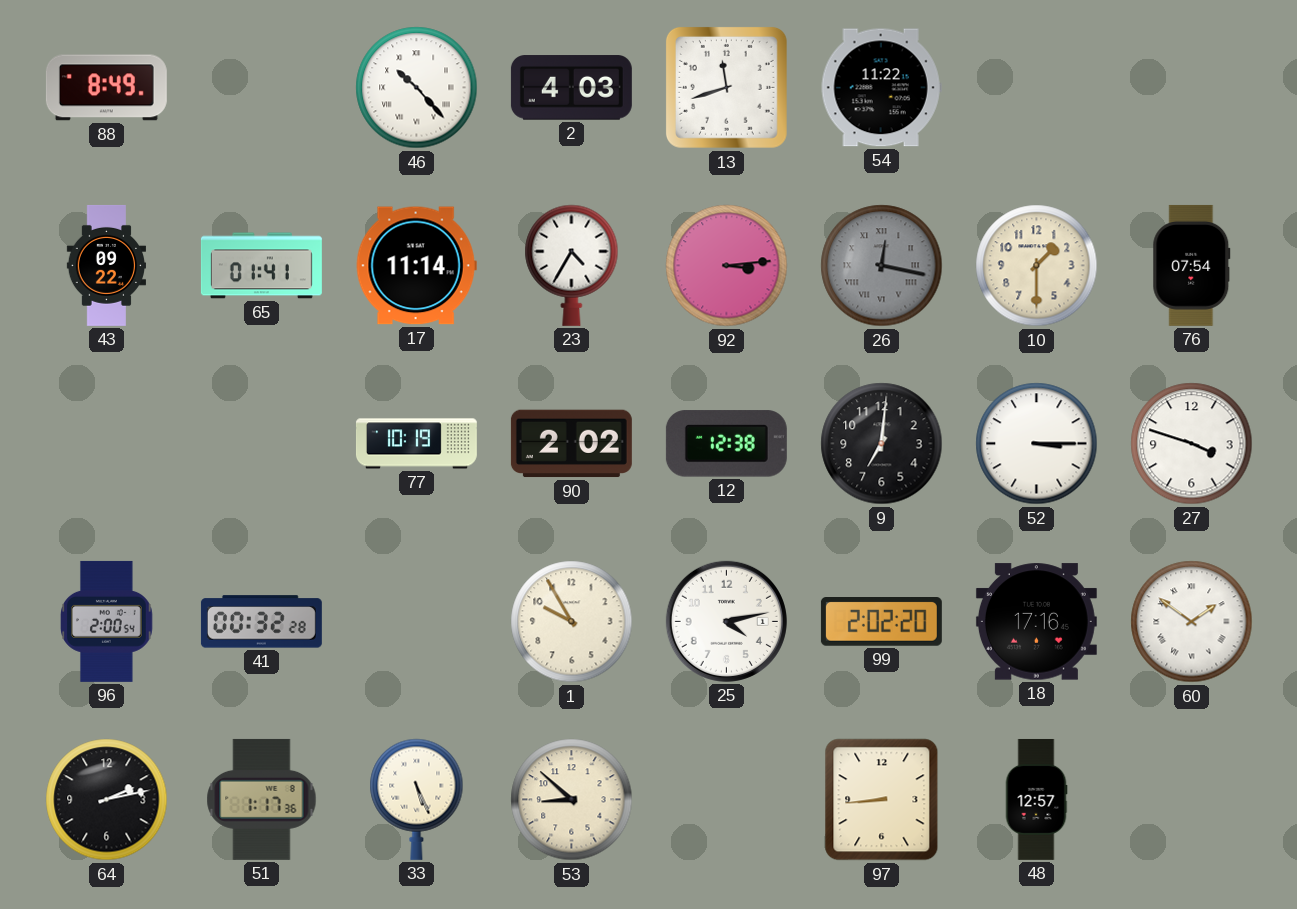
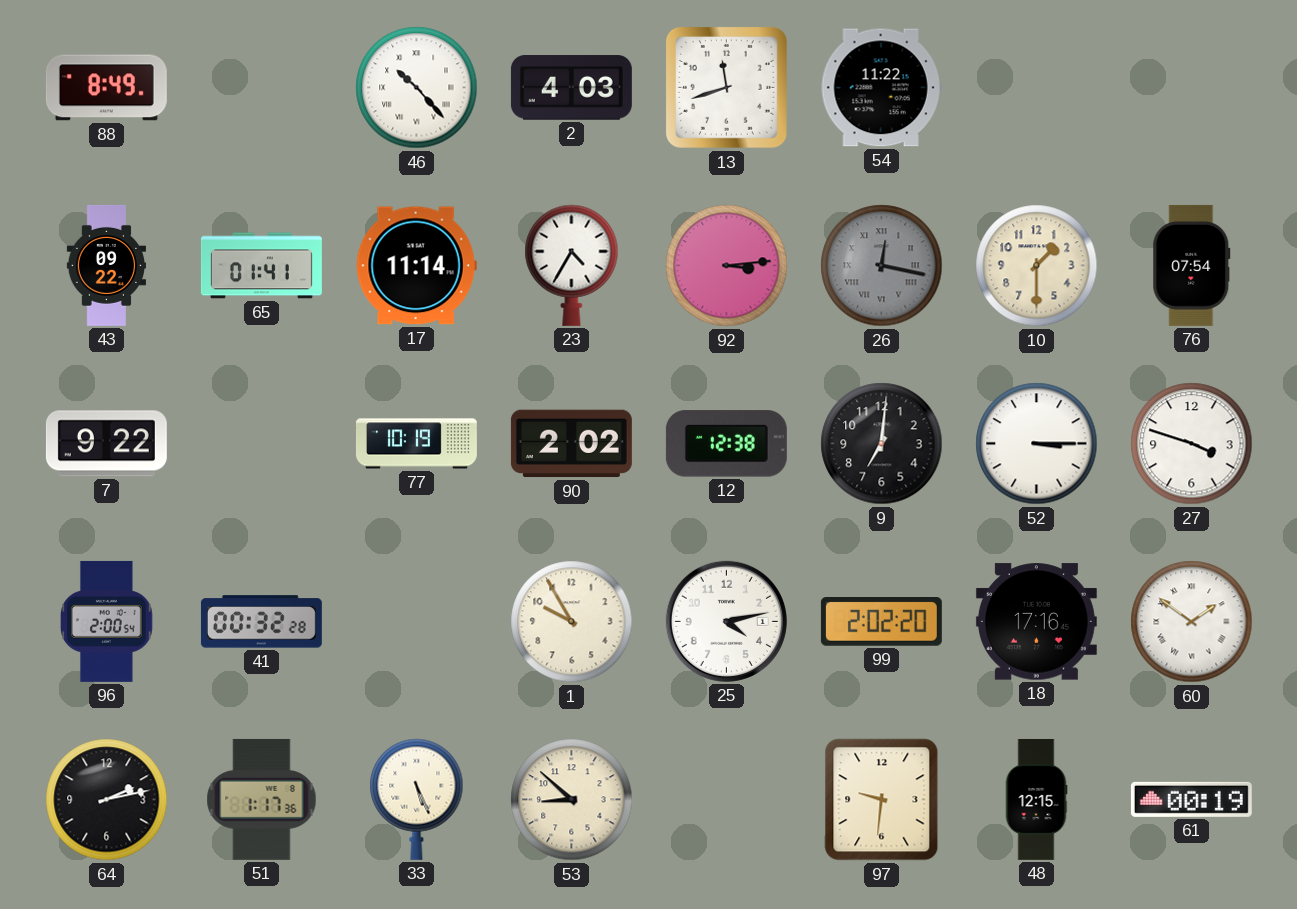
7: none -> 9:22 (106, 444)
97: 8:44 -> 9:31 (882, 800)
48: 12:57 -> 12:15 (1036, 799)
61: none -> 00:19 (1191, 799)
